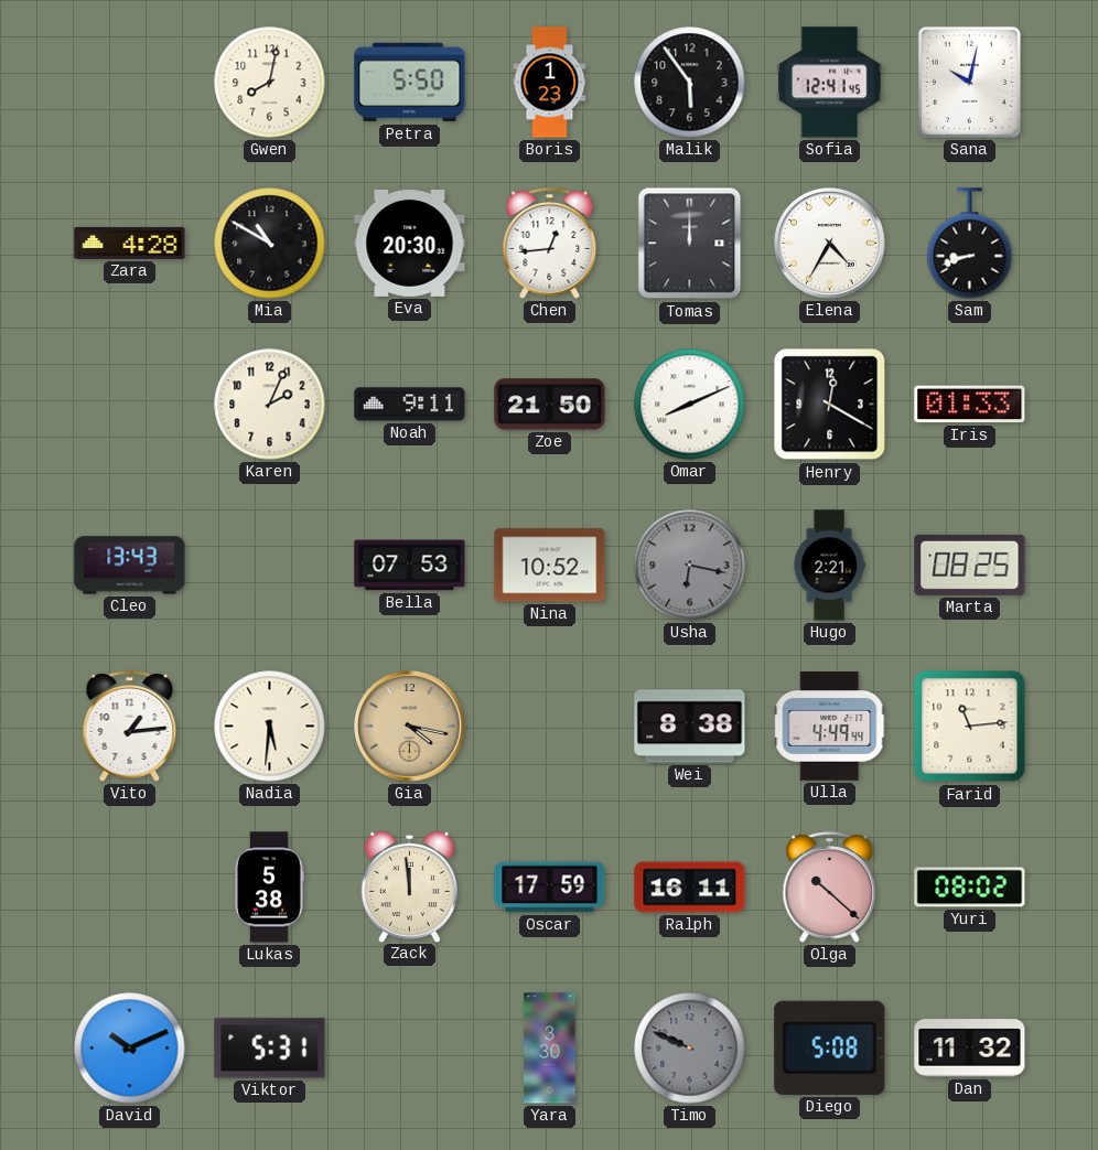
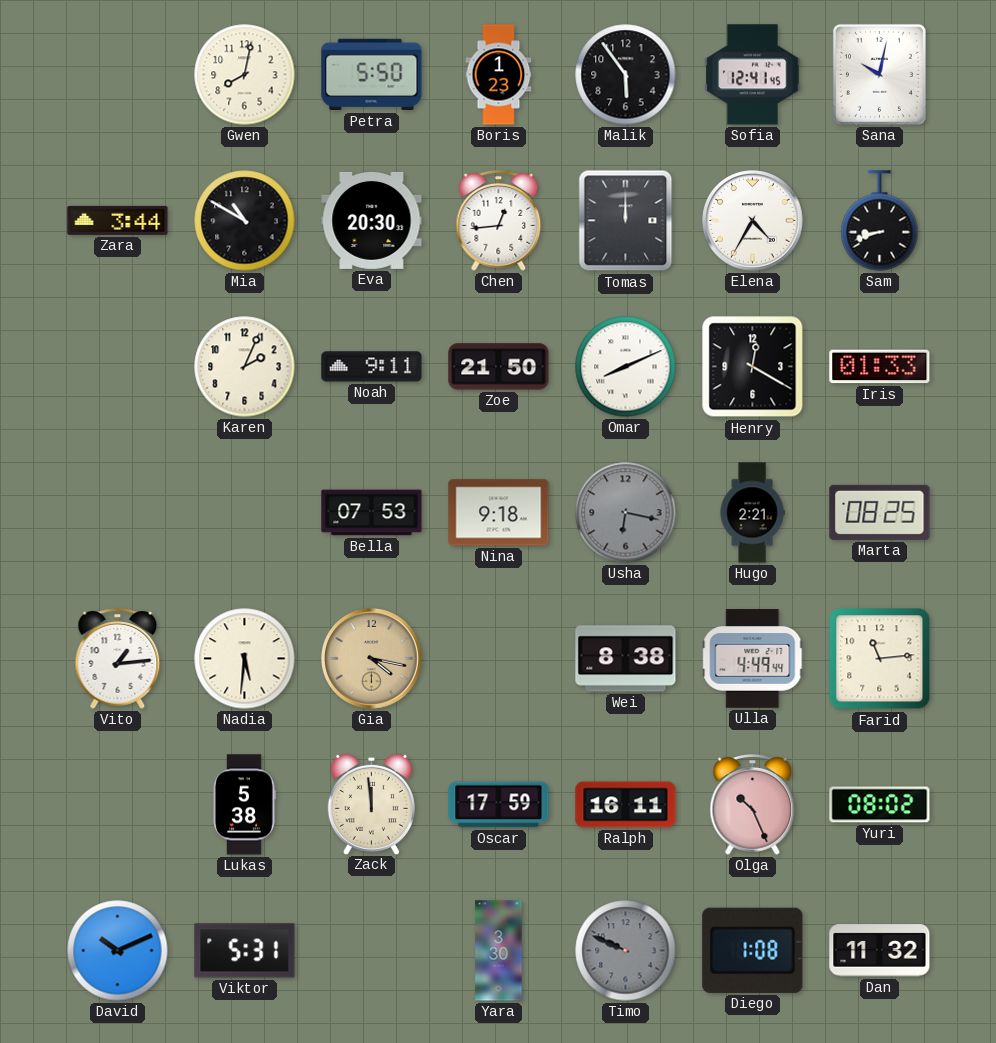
Zara: 4:28 -> 3:44 (118, 220)
Cleo: 13:43 -> none (130, 566)
Nina: 10:52 -> 9:18 (499, 513)
Olga: 10:22 -> 10:26 (753, 805)
Diego: 5:08 -> 1:08 (753, 950)
